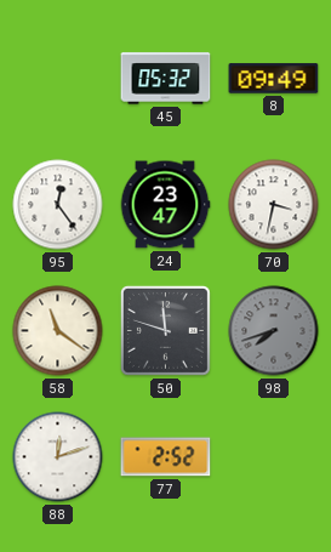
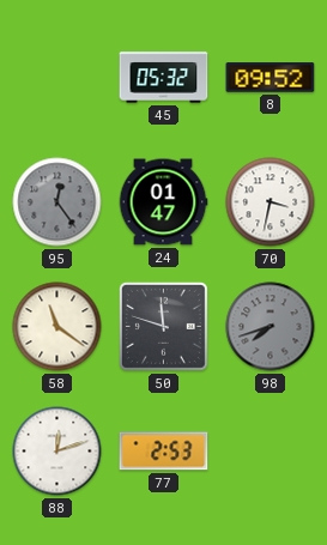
8: 09:49 -> 09:52 (271, 78)
95 dial: white -> grey (57, 202)
24: 23:47 -> 01:47 (163, 202)
77: 2:52 -> 2:53 (164, 452)
